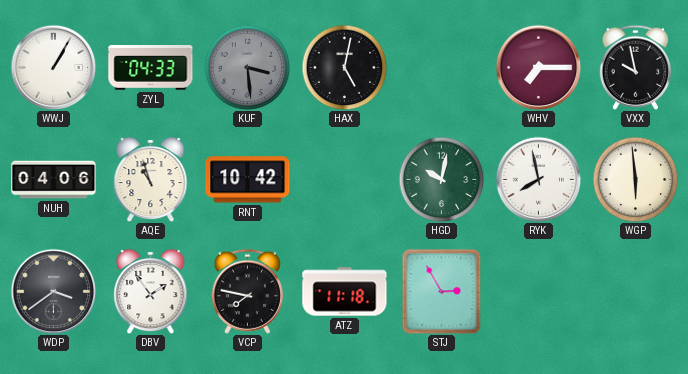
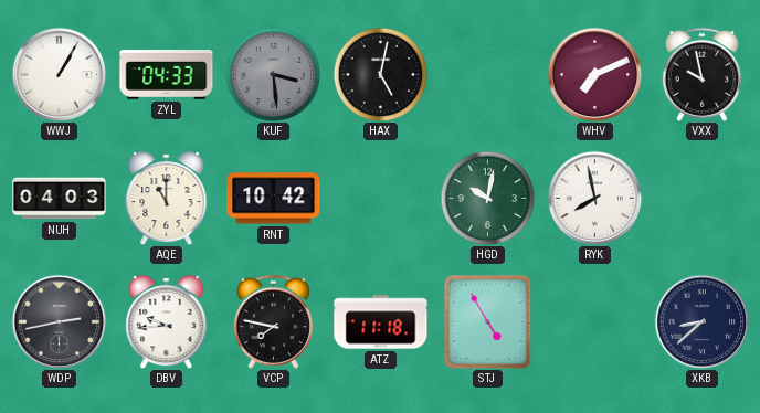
WHV: 7:15 -> 7:11 (594, 74)
NUH: 04:06 -> 04:03 (60, 199)
AQE: 10:57 -> 11:00 (167, 198)
WGP: 5:59 -> none (635, 179)
WDP: 3:39 -> 2:43 (59, 321)
DBV: 1:54 -> 9:44 (167, 321)
STJ: 2:55 -> 4:55 (488, 321)
XKB: none -> 8:38 (701, 321)
